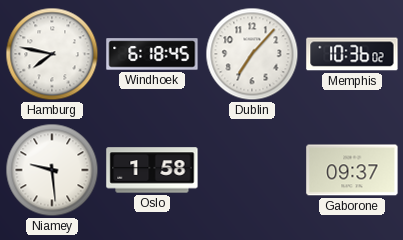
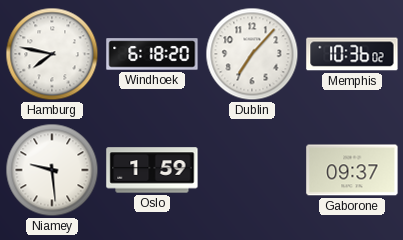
Windhoek: 6:18:45 -> 6:18:20 (152, 54)
Oslo: 1:58 -> 1:59 (152, 170)
